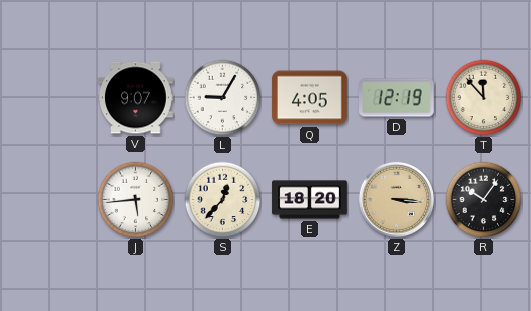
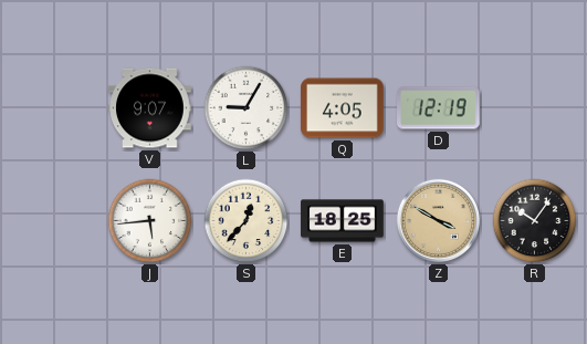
T: 11:53 -> none (484, 98)
E: 18:20 -> 18:25 (343, 221)
Z: 3:16 -> 3:50 (438, 220)
